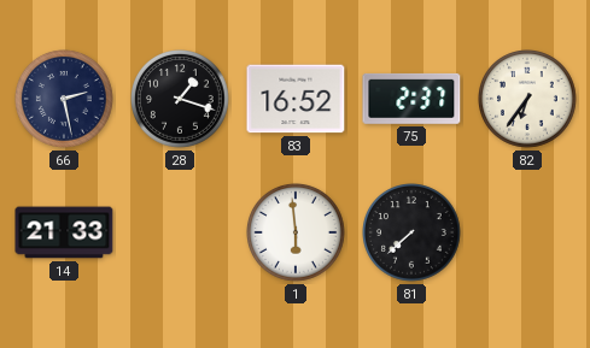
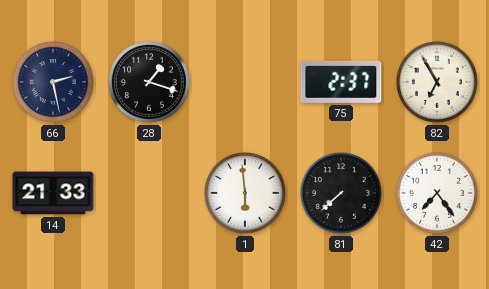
83: 16:52 -> none (296, 99)
82: 6:36 -> 6:55 (438, 83)
42: none -> 7:24 (438, 194)
